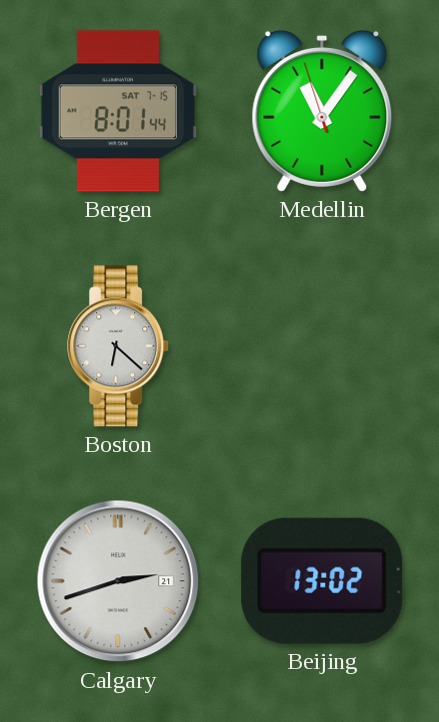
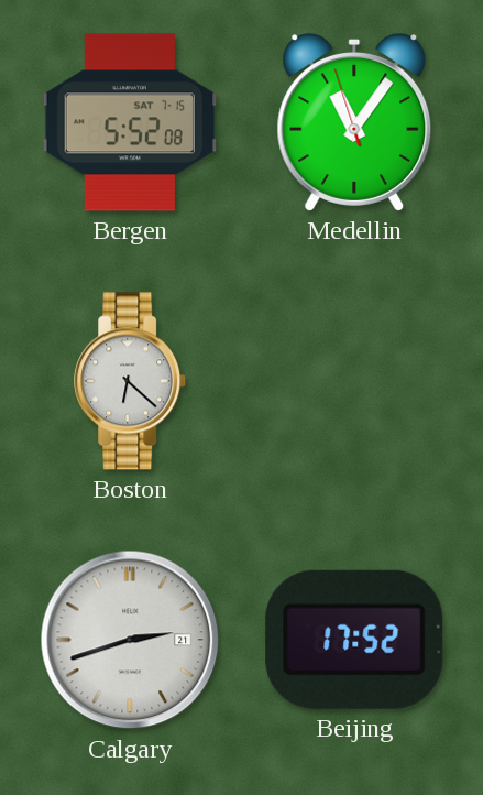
Bergen: 8:01 -> 5:52 (129, 122)
Beijing: 13:02 -> 17:52 (354, 640)
